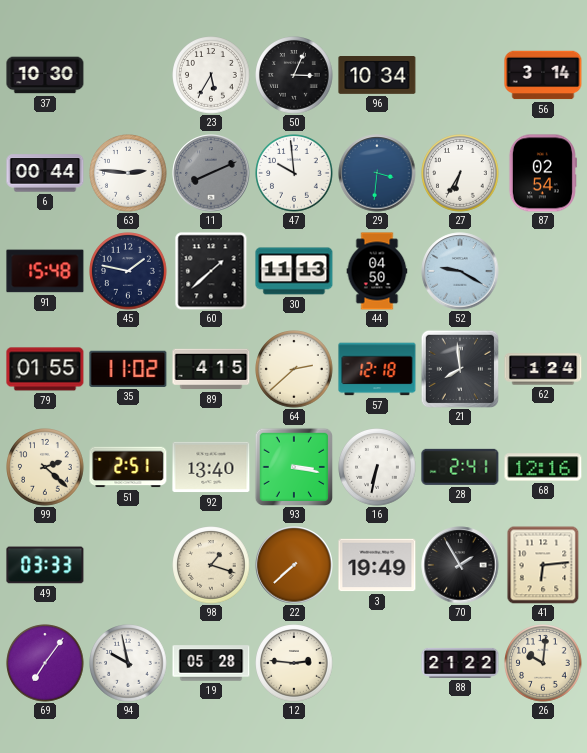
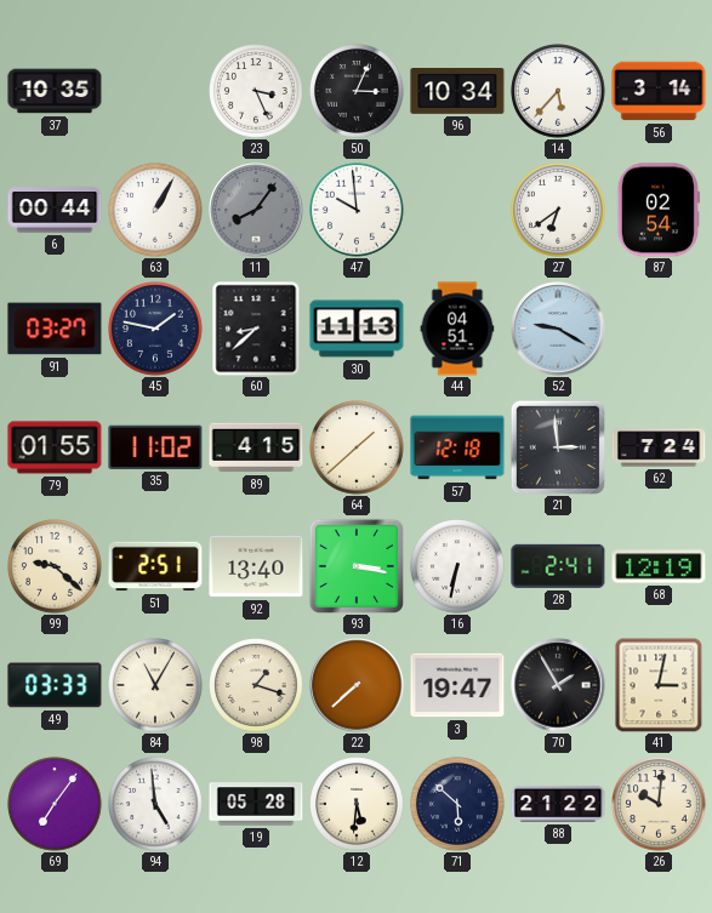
37: 10:30 -> 10:35 (55, 91)
23: 5:35 -> 3:26 (256, 91)
14: none -> 5:37 (558, 91)
63: 2:46 -> 1:05 (155, 210)
11: 8:11 -> 8:06 (256, 210)
29: 3:31 -> none (377, 173)
27: 6:35 -> 6:39 (558, 210)
91: 15:48 -> 03:27 (55, 329)
60: 1:38 -> 8:38 (256, 329)
44: 04:50 -> 04:51 (457, 329)
64: 2:38 -> 1:38 (357, 447)
21: 7:59 -> 2:59 (557, 446)
62: 1:24 -> 7:24 (659, 447)
99: 2:22 -> 9:22 (55, 566)
68: 12:16 -> 12:19 (659, 566)
84: none -> 11:05 (155, 685)
3: 19:49 -> 19:47 (457, 685)
41: 6:14 -> 3:02 (659, 685)
94: 9:58 -> 4:59 (155, 804)
12: 2:46 -> 5:31 (357, 804)
71: none -> 5:52 (457, 804)
